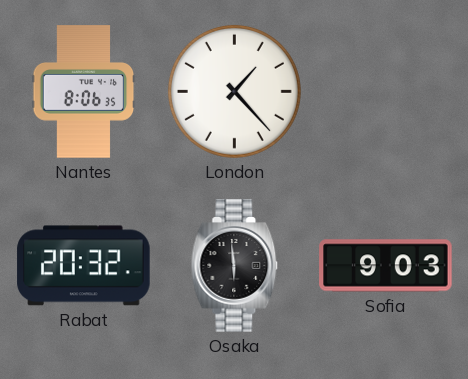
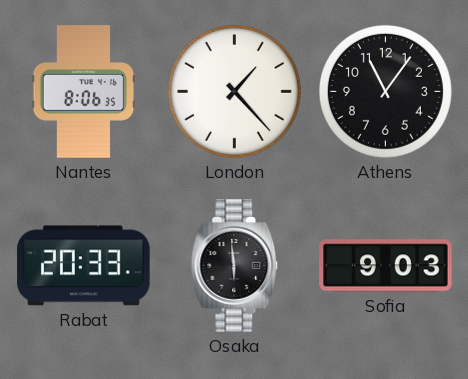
Athens: none -> 11:06 (385, 91)
Rabat: 20:32 -> 20:33 (84, 266)
